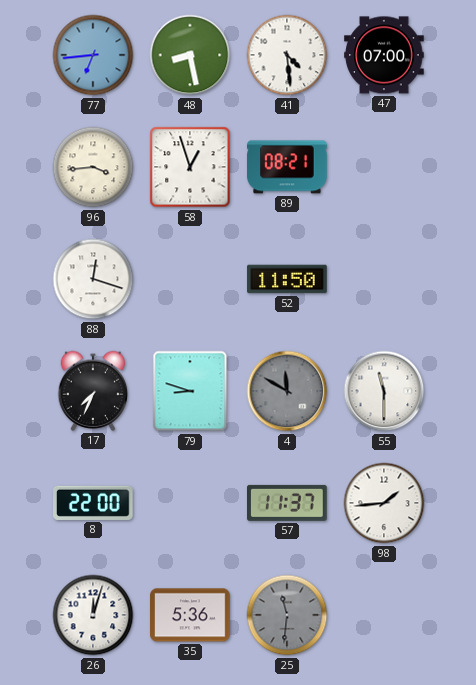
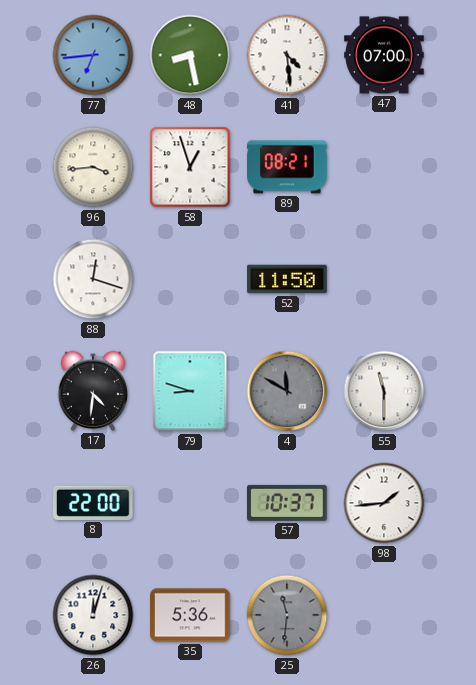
17: 7:34 -> 4:31 (93, 391)
57: 11:37 -> 10:37 (288, 503)
